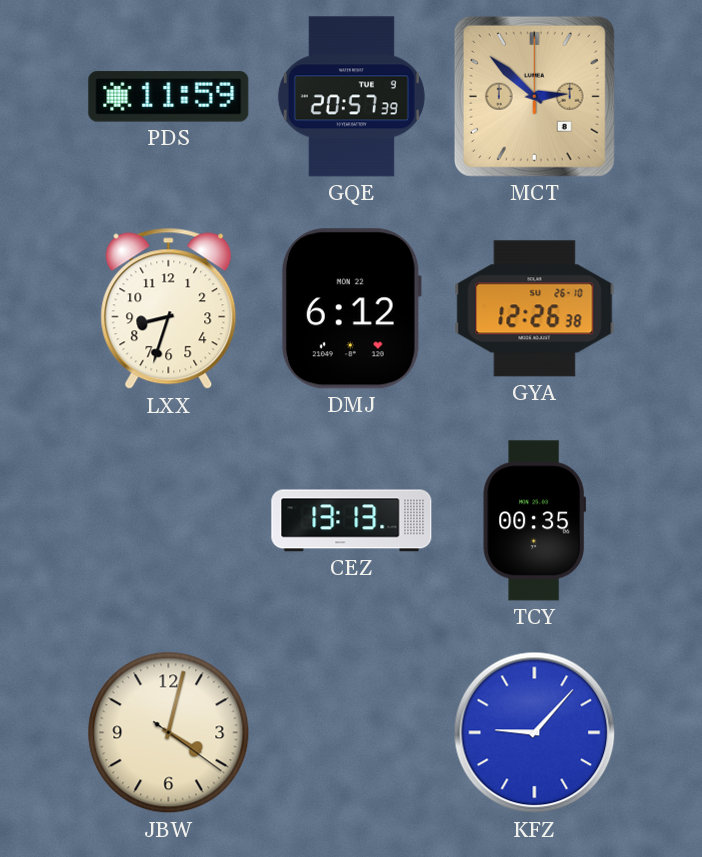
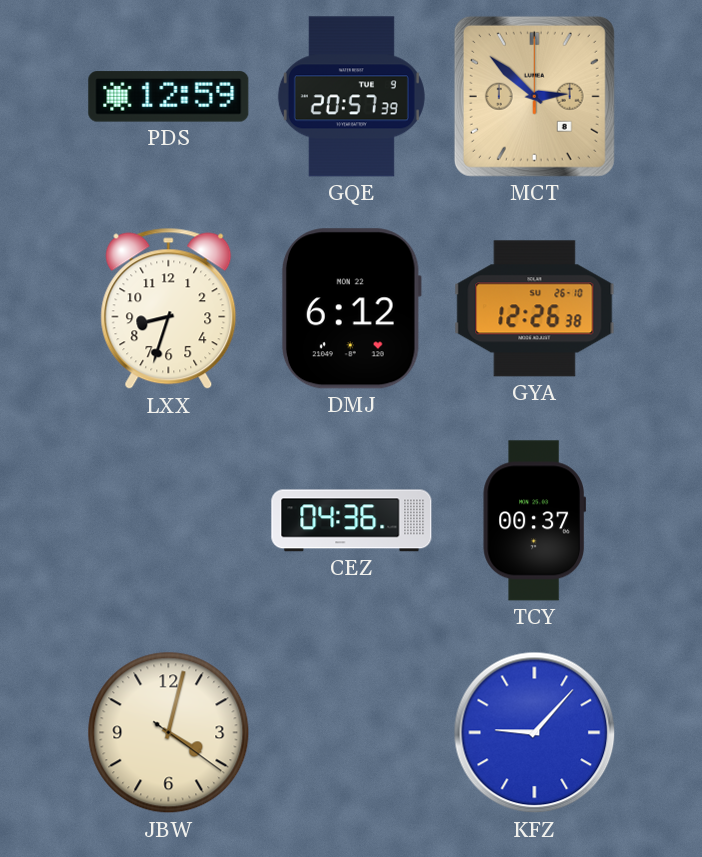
PDS: 11:59 -> 12:59 (169, 97)
CEZ: 13:13 -> 04:36 (352, 521)
TCY: 00:35 -> 00:37 (534, 521)
